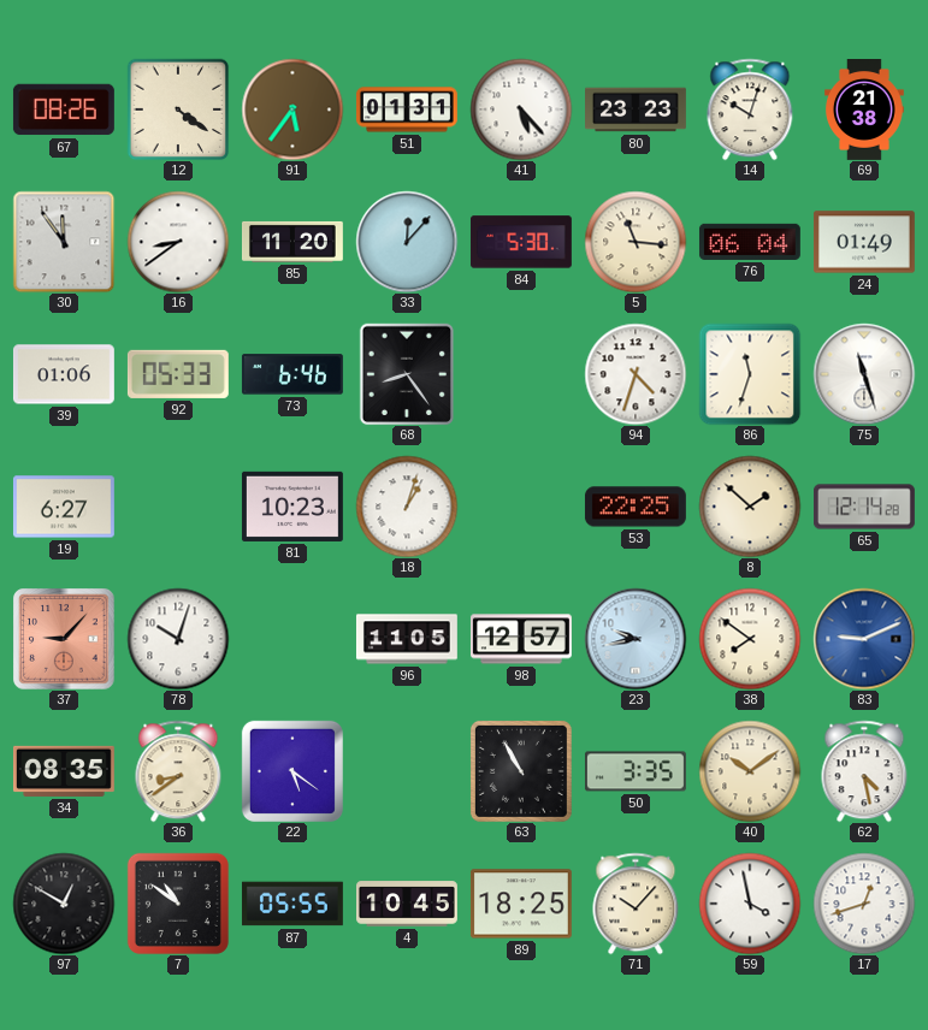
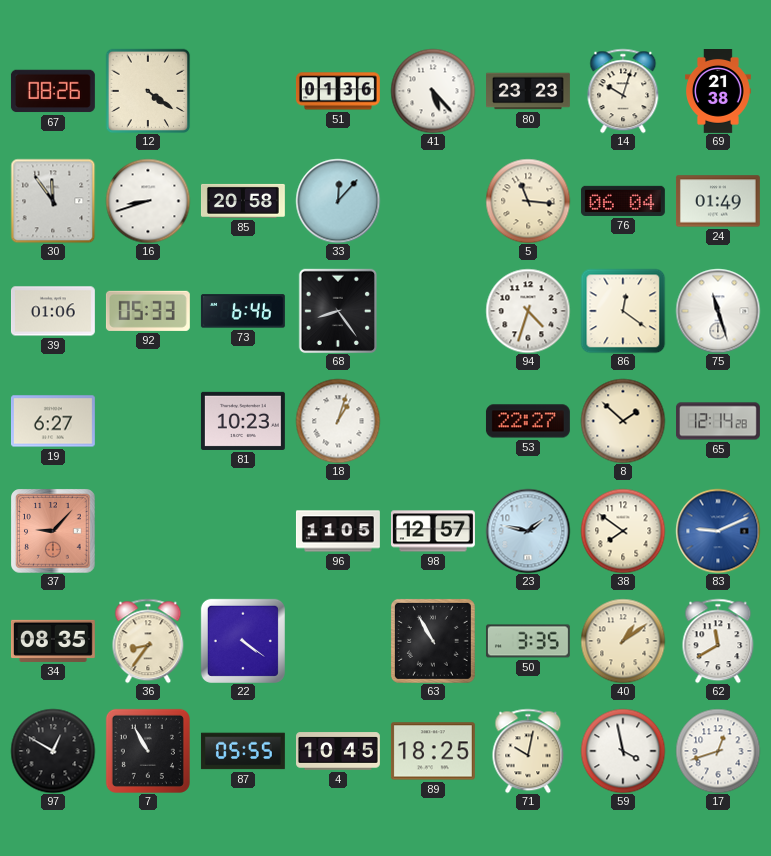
91: 5:36 -> none (292, 109)
51: 01:31 -> 01:36 (338, 91)
16: 8:39 -> 8:42 (148, 201)
85: 11:20 -> 20:58 (243, 201)
84: 5:30 -> none (521, 242)
86: 11:33 -> 12:21 (623, 311)
53: 22:25 -> 22:27 (528, 421)
78: 10:03 -> none (178, 639)
23: 9:43 -> 1:47 (528, 531)
36: 8:39 -> 8:36 (148, 641)
22: 5:21 -> 4:21 (243, 641)
40: 10:09 -> 1:09 (623, 641)
62: 4:28 -> 11:40 (718, 641)
7: 10:51 -> 10:55 (148, 751)
71: 10:07 -> 10:02 (528, 751)
